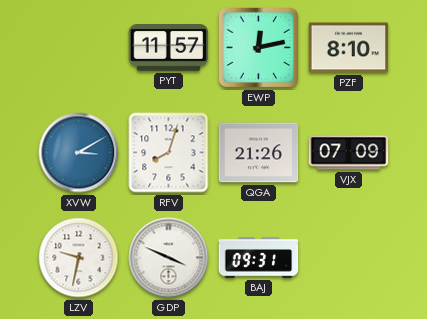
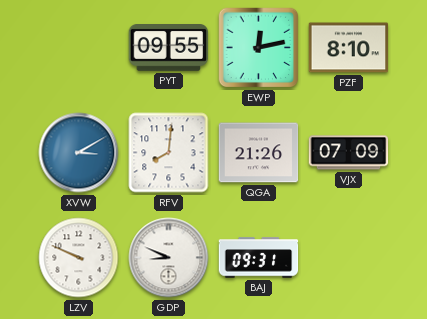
PYT: 11:57 -> 09:55 (169, 48)
RFV: 8:03 -> 8:01 (169, 153)
LZV: 9:32 -> 9:49 (79, 258)
GDP: 3:49 -> 8:49 (169, 258)
